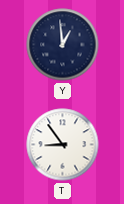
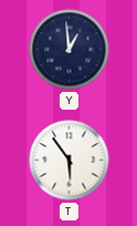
T: 8:54 -> 5:54 (70, 161)
